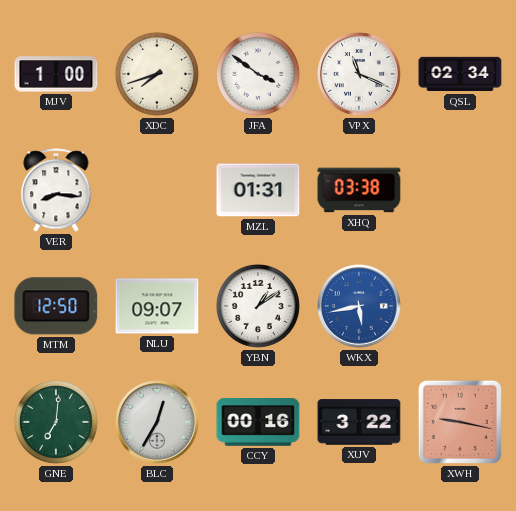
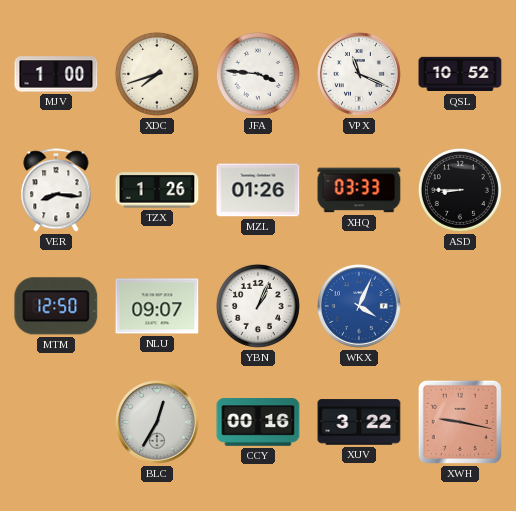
JFA: 3:51 -> 3:46 (258, 74)
QSL: 02:34 -> 10:52 (460, 74)
TZX: none -> 1:26 (157, 190)
MZL: 01:31 -> 01:26 (258, 190)
XHQ: 03:38 -> 03:33 (359, 190)
ASD: none -> 8:45 (460, 190)
YBN: 1:09 -> 1:04 (258, 306)
WKX: 5:43 -> 4:04 (360, 307)
GNE: 7:01 -> none (56, 422)
